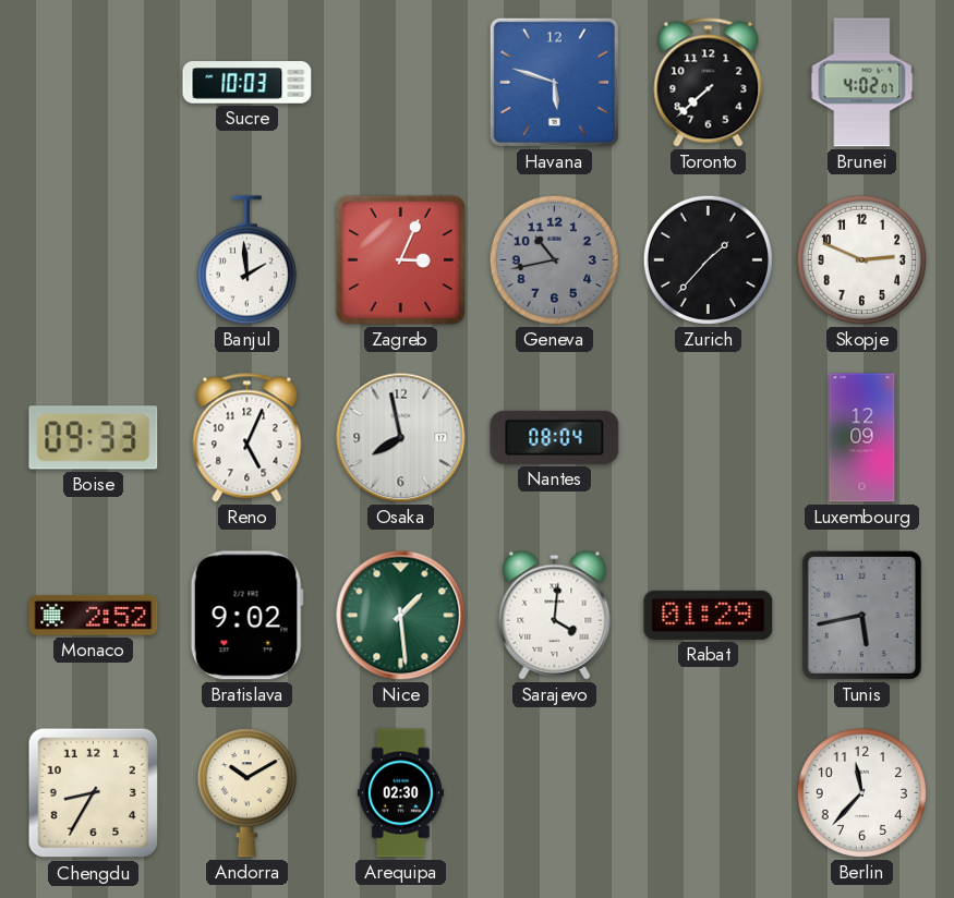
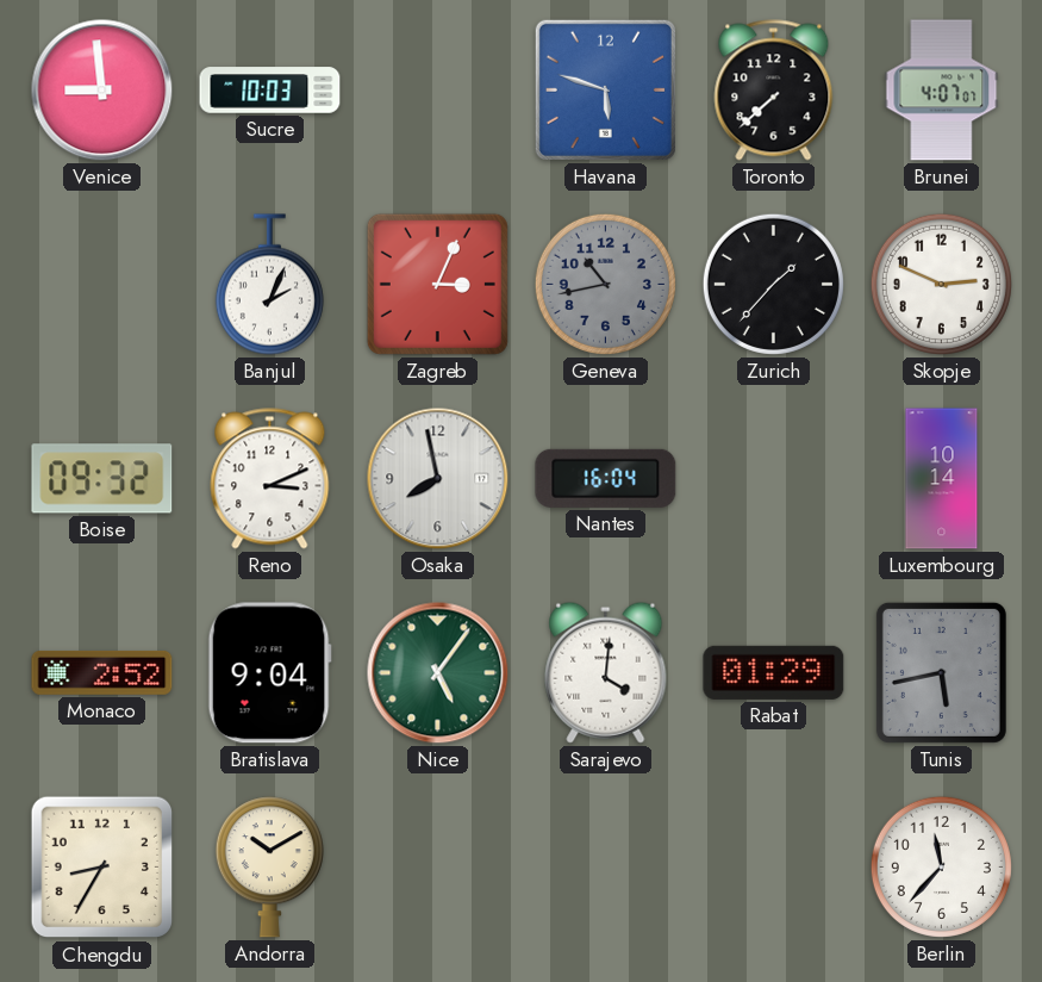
Venice: none -> 8:59 (102, 91)
Brunei: 4:02 -> 4:07 (942, 91)
Banjul: 1:59 -> 2:04 (269, 285)
Boise: 09:33 -> 09:32 (102, 479)
Reno: 5:04 -> 3:11 (270, 479)
Nantes: 08:04 -> 16:04 (606, 478)
Luxembourg: 12:09 -> 10:14 (942, 479)
Bratislava: 9:02 -> 9:04 (269, 673)
Nice: 1:29 -> 5:06 (438, 673)
Arequipa: 02:30 -> none (400, 793)
